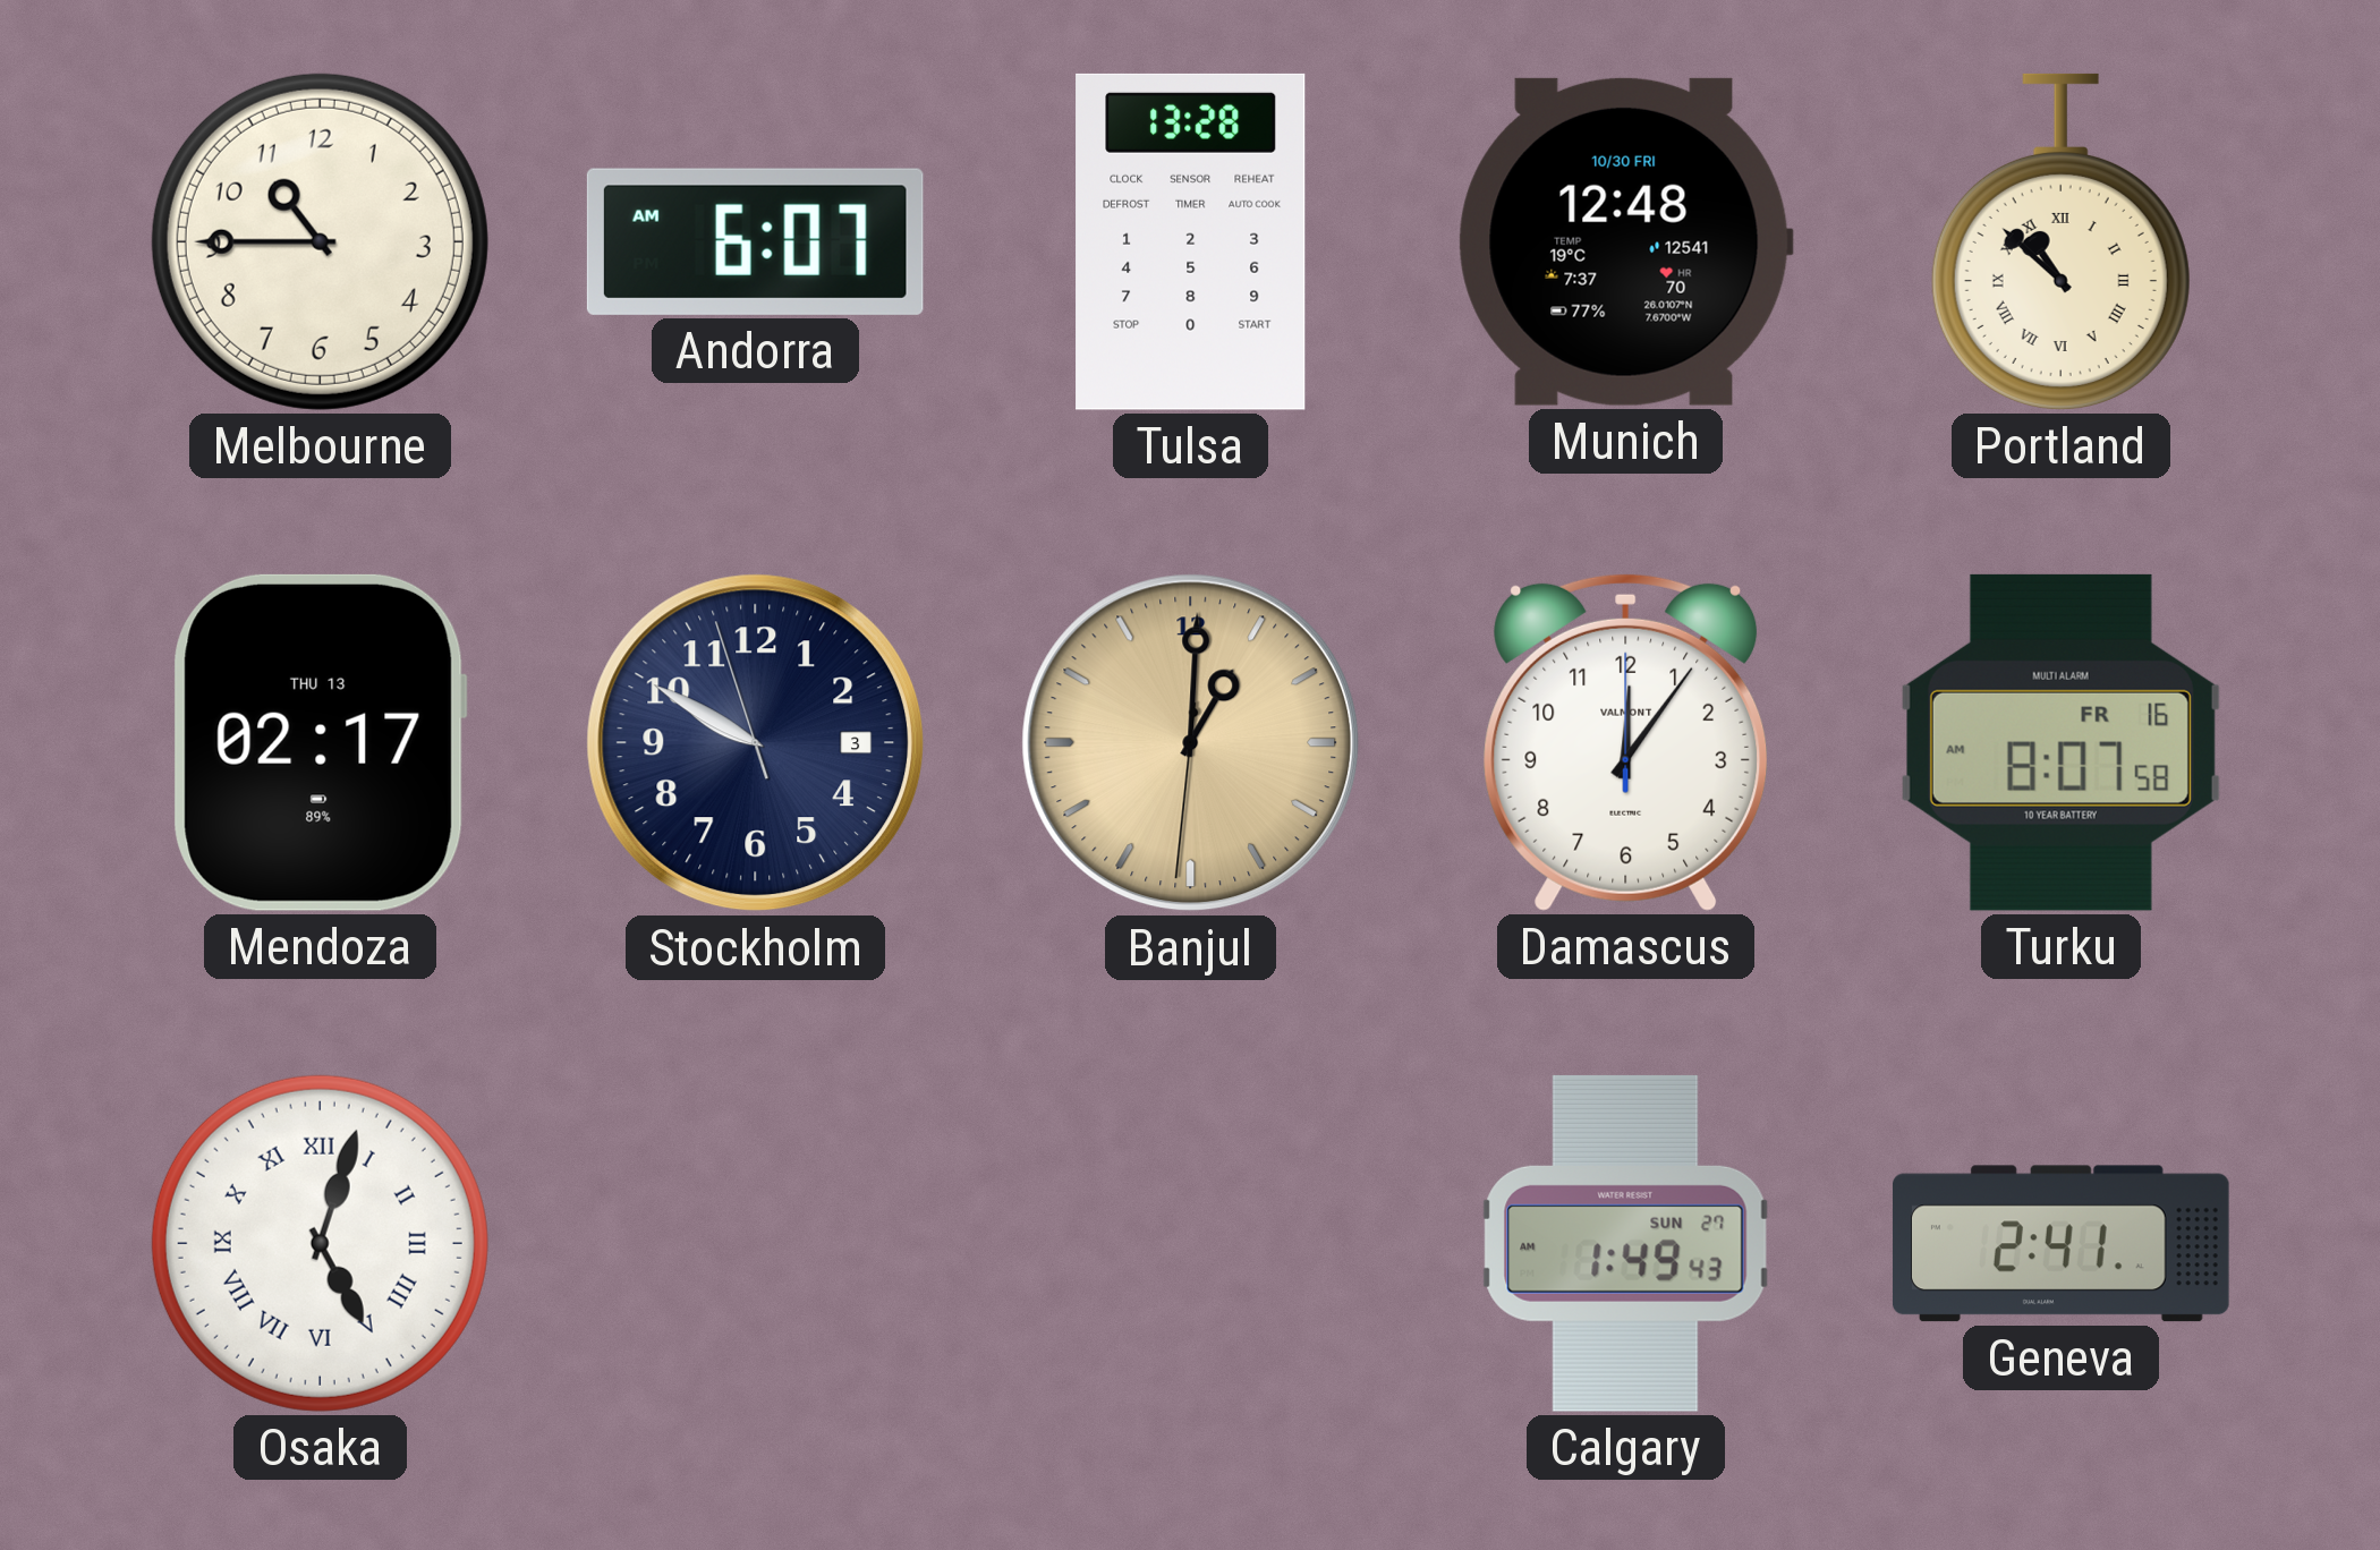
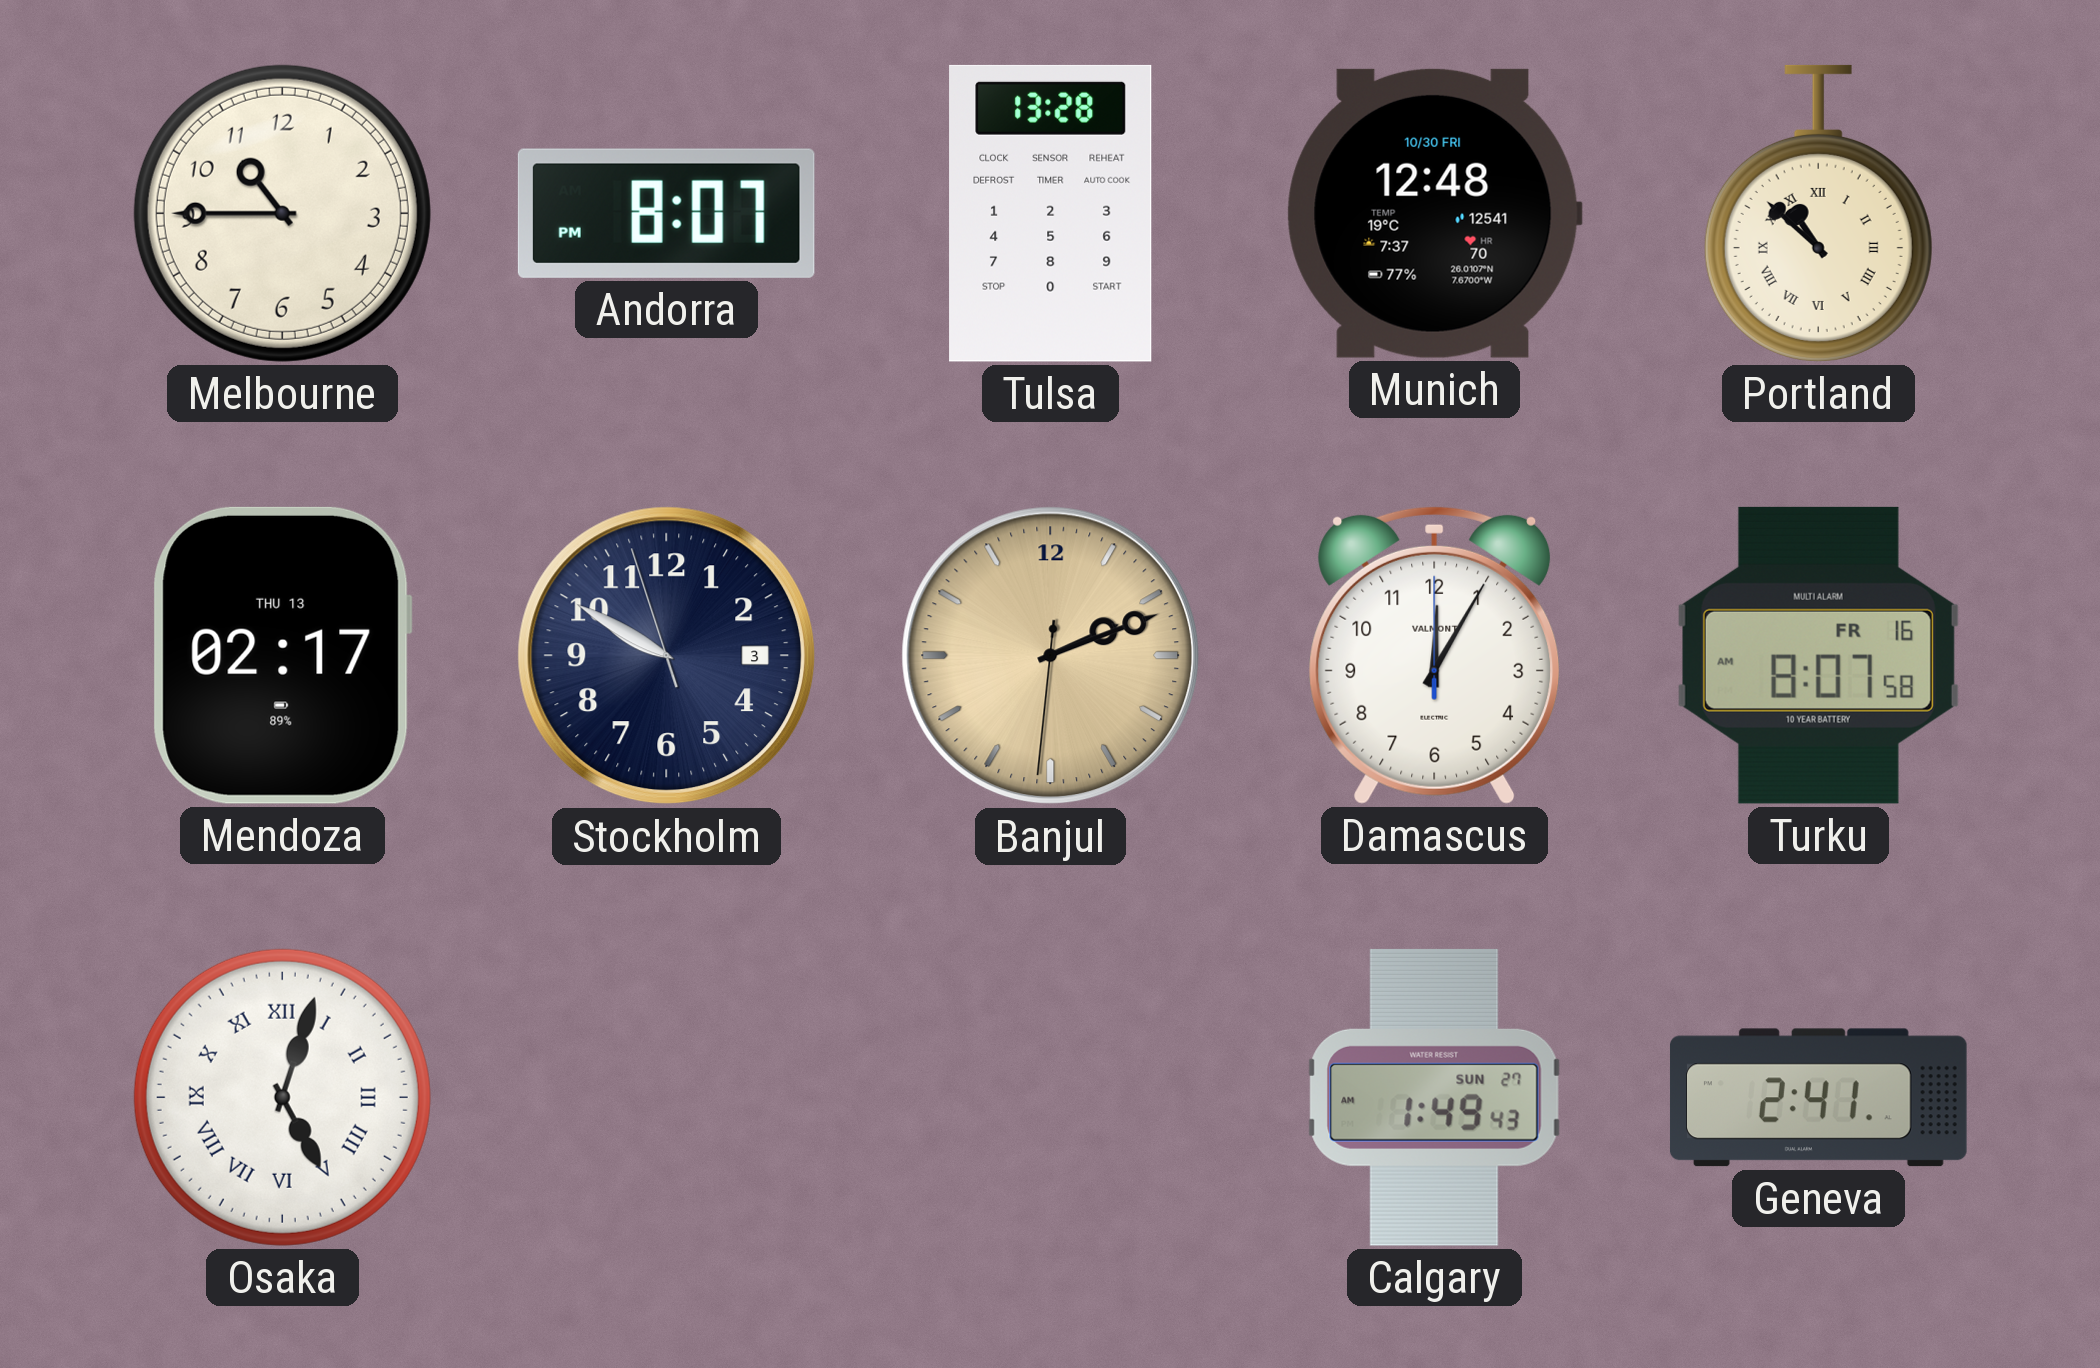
Andorra: 6:07 -> 8:07 (666, 213)
Banjul: 1:00 -> 2:11 (1051, 656)
Damascus: 12:06 -> 12:05 (1435, 655)
